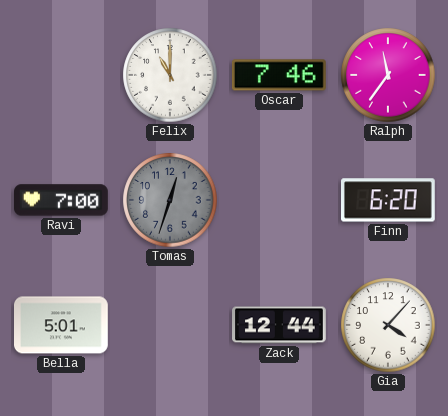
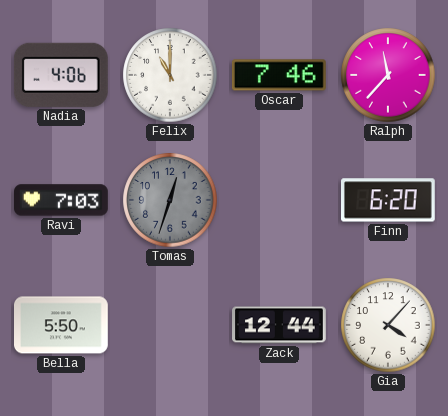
Nadia: none -> 4:06 (61, 75)
Ralph: 11:36 -> 11:37 (388, 75)
Ravi: 7:00 -> 7:03 (62, 200)
Bella: 5:01 -> 5:50 (62, 325)
